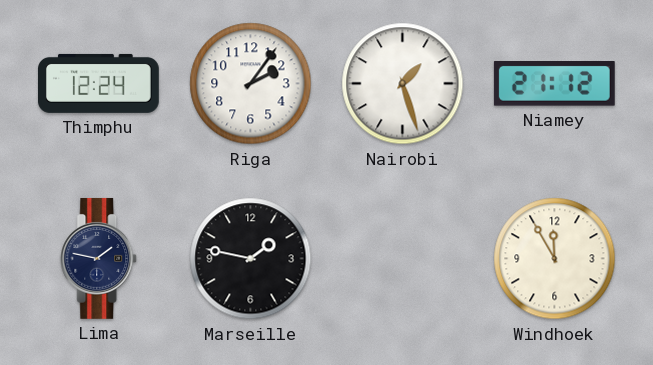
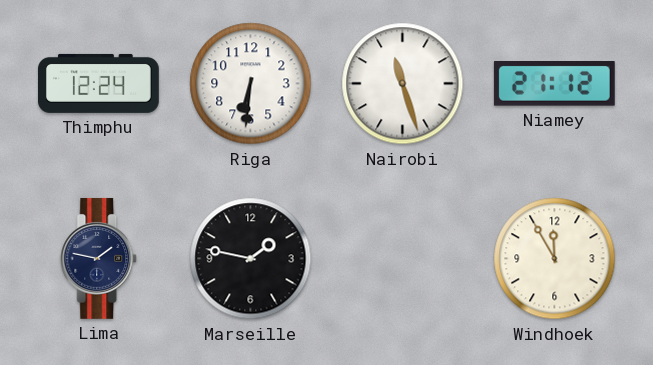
Riga: 2:06 -> 6:31 (251, 84)
Nairobi: 1:27 -> 11:27 (403, 84)
